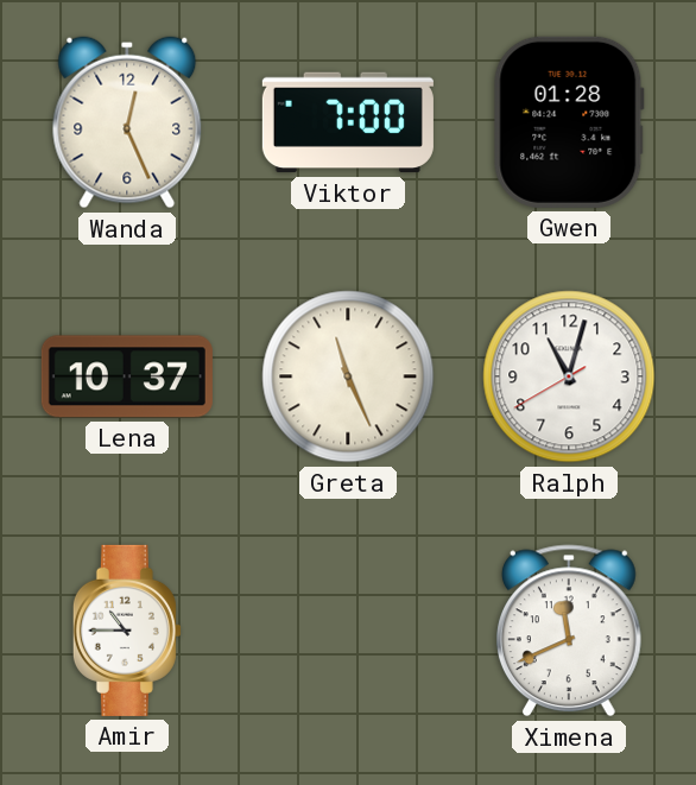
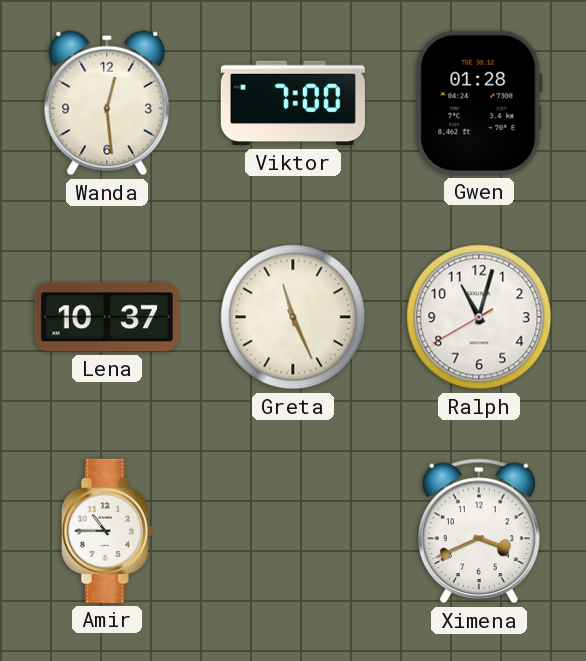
Wanda: 12:26 -> 12:29 (107, 103)
Ximena: 11:41 -> 3:41 (479, 531)
